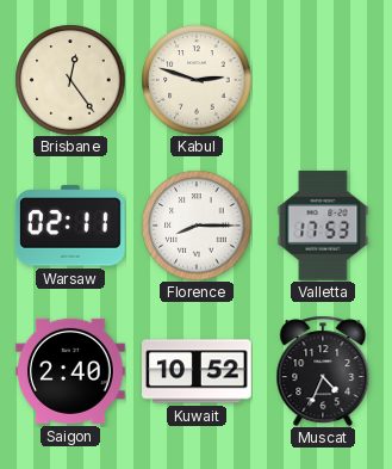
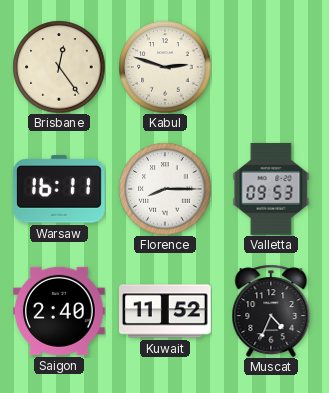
Warsaw: 02:11 -> 16:11 (59, 189)
Valletta: 17:53 -> 09:53 (271, 189)
Kuwait: 10:52 -> 11:52 (166, 311)
